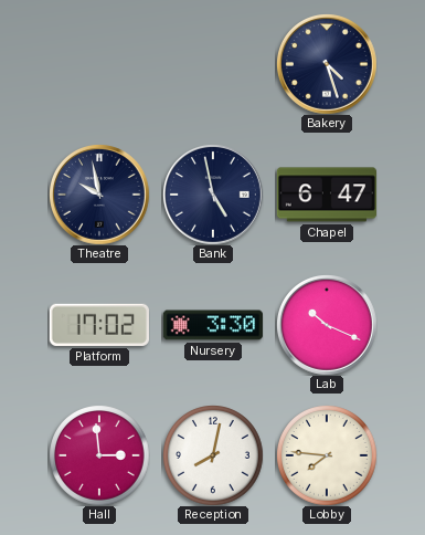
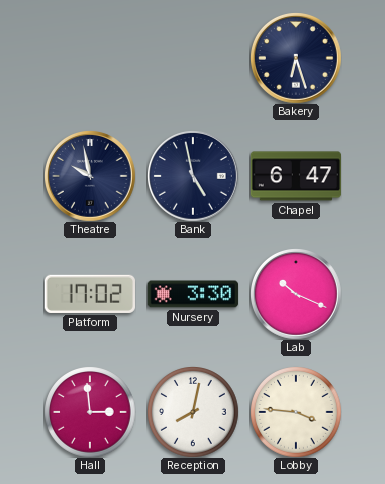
Bakery: 4:27 -> 6:27 (296, 58)
Lobby: 7:46 -> 3:46 (296, 412)
